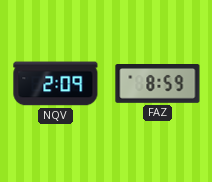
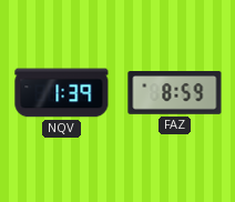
NQV: 2:09 -> 1:39 (62, 93)
